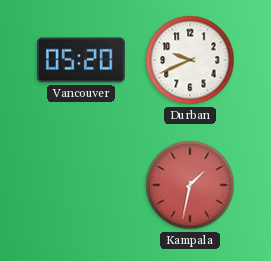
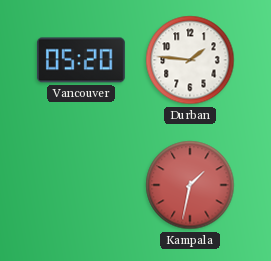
Durban: 9:41 -> 1:46 (190, 60)
